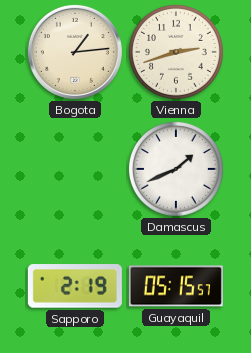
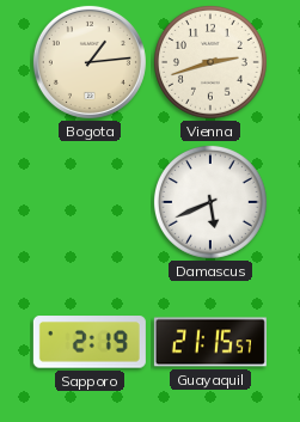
Damascus: 1:41 -> 5:41 (210, 202)
Guayaquil: 05:15 -> 21:15 (210, 342)
